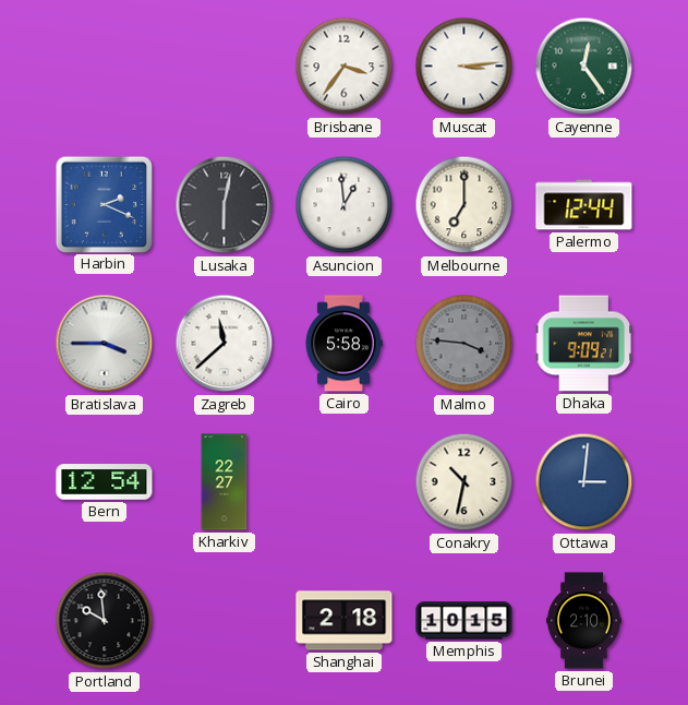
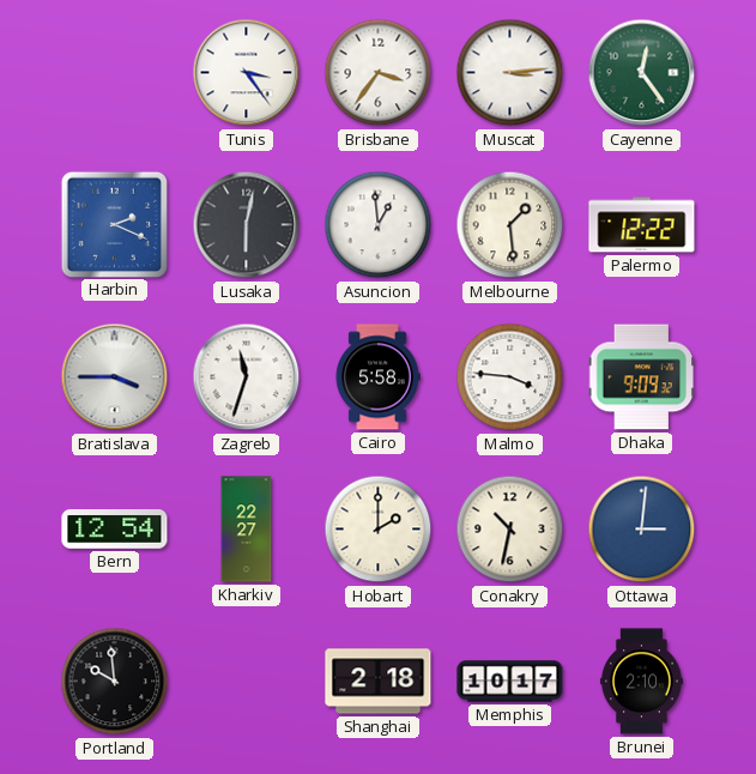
Tunis: none -> 3:24 (247, 73)
Melbourne: 7:00 -> 1:29 (510, 225)
Palermo: 12:44 -> 12:22 (642, 225)
Zagreb: 11:38 -> 11:33 (247, 377)
Malmo dial: grey -> white (510, 377)
Dhaka: 9:09:21 -> 9:09:32 (642, 377)
Hobart: none -> 2:00 (379, 530)
Memphis: 10:15 -> 10:17 (510, 682)
